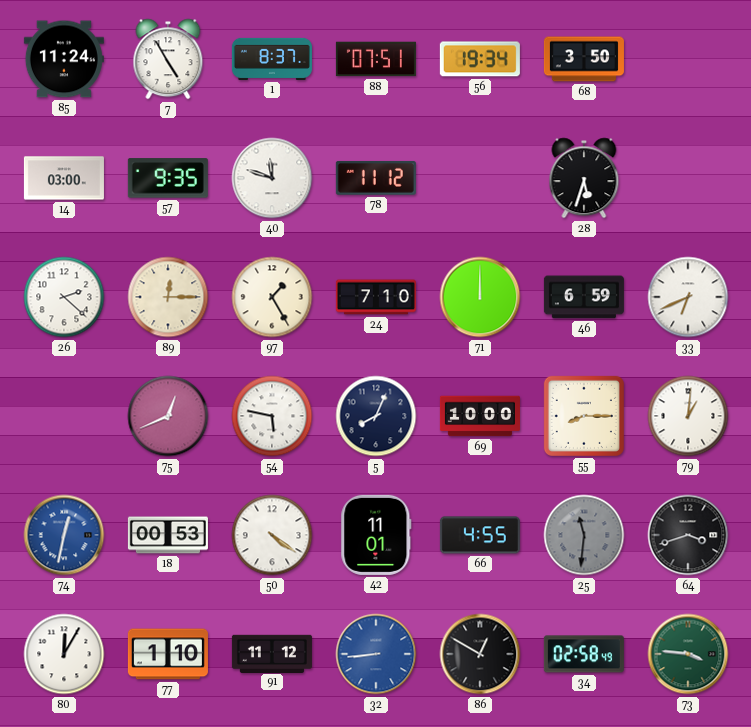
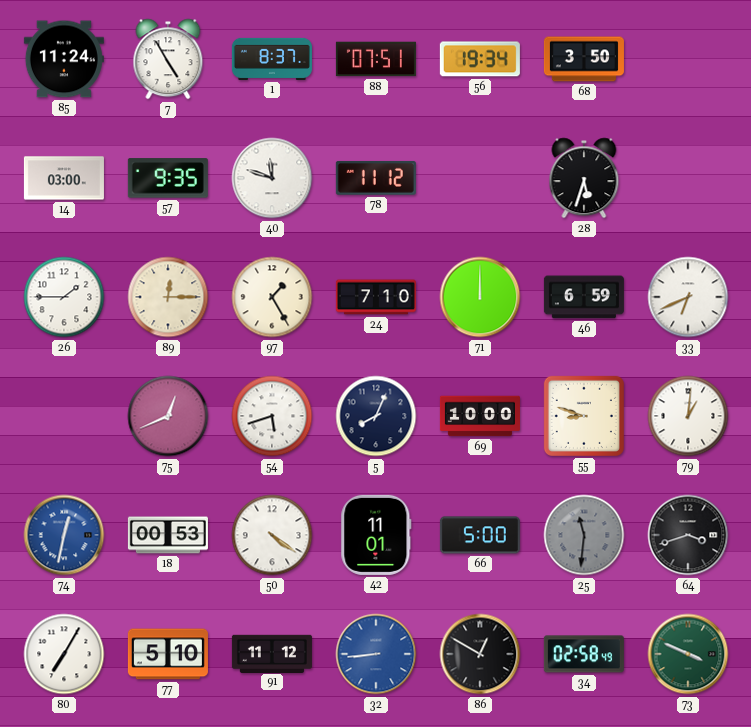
26: 2:22 -> 1:45 (64, 297)
54: 5:47 -> 5:42 (272, 416)
55: 8:15 -> 8:48 (584, 416)
66: 4:55 -> 5:00 (480, 535)
80: 12:05 -> 7:05 (64, 654)
77: 1:10 -> 5:10 (168, 654)
73: 3:46 -> 3:49 (688, 654)
